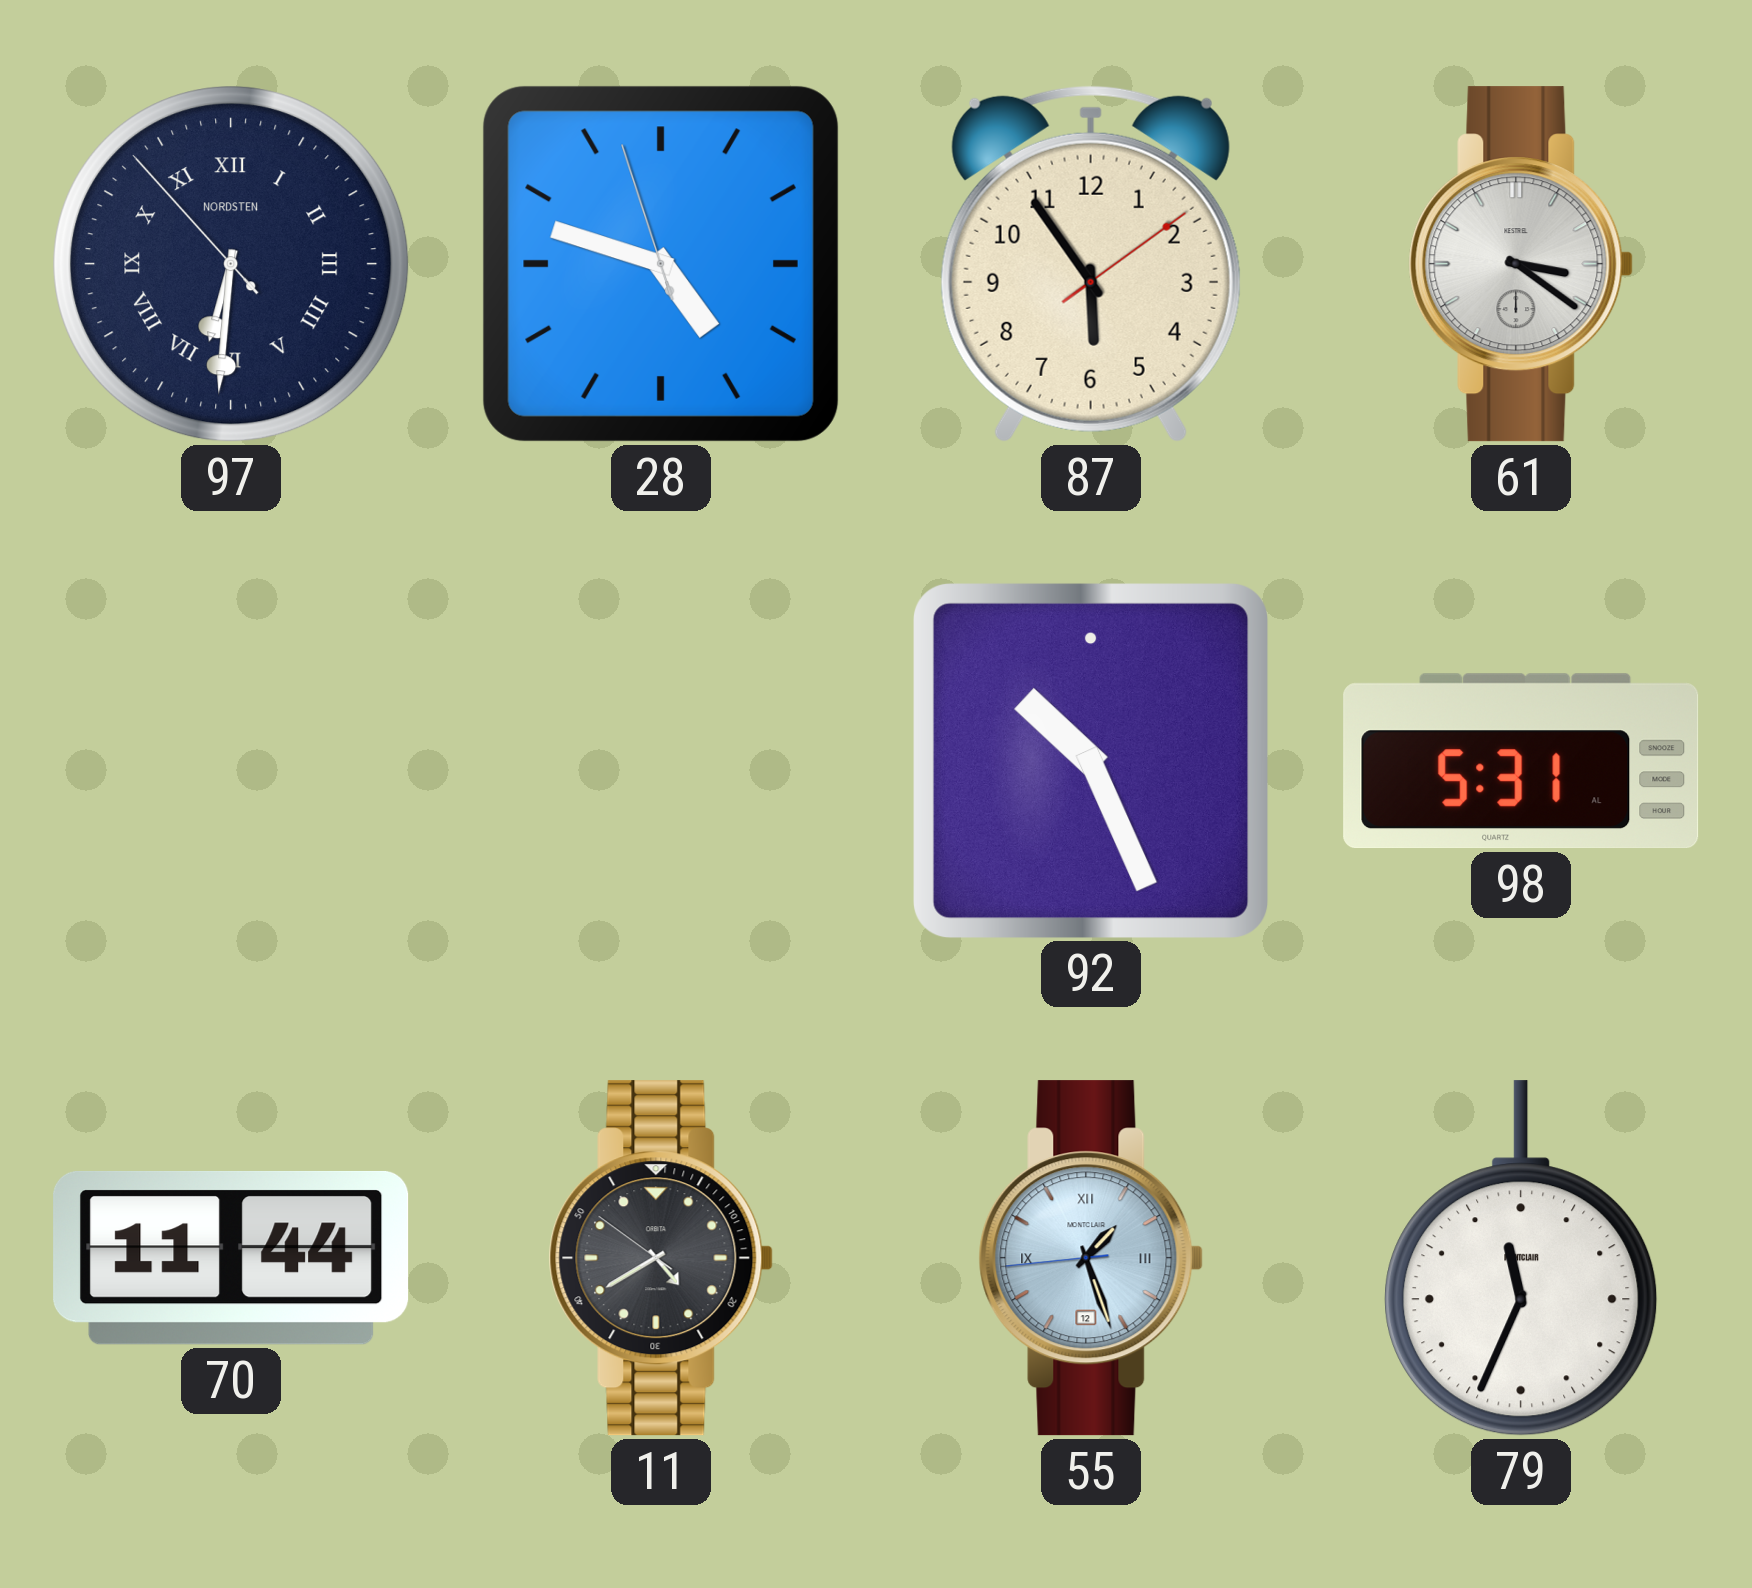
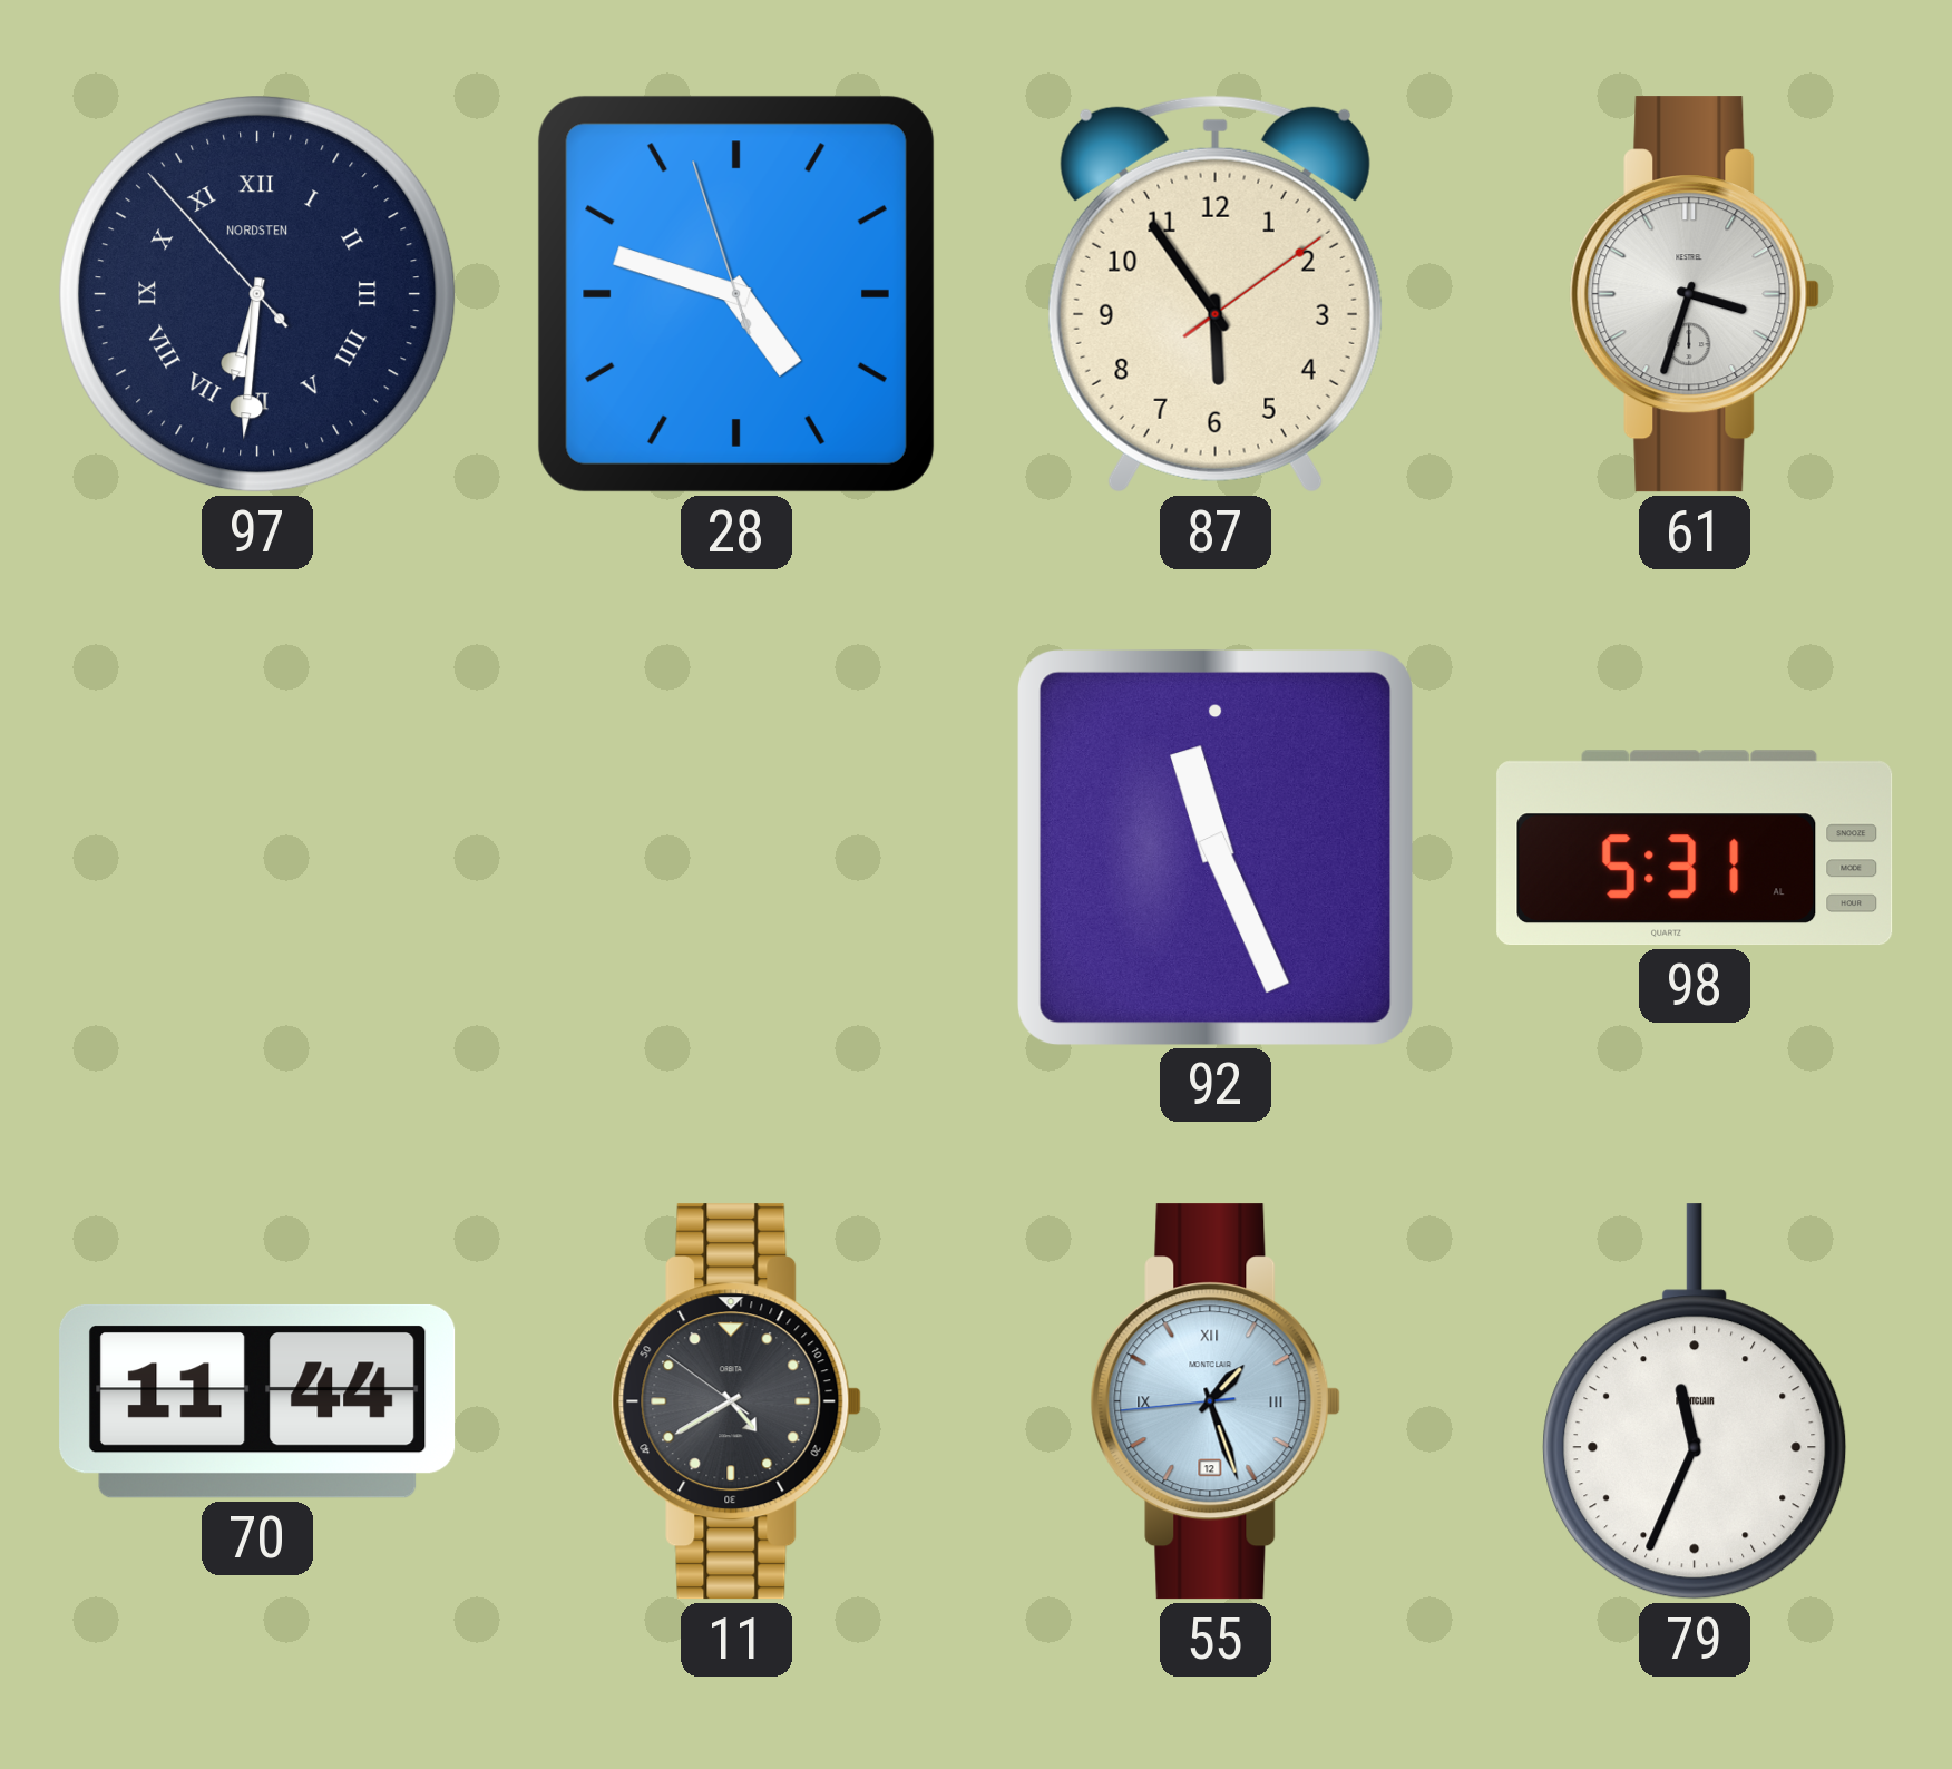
61: 3:21 -> 3:33 (1695, 294)
92: 10:26 -> 11:26 (1214, 847)
